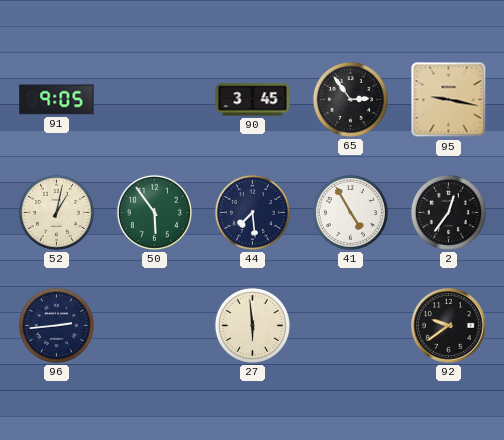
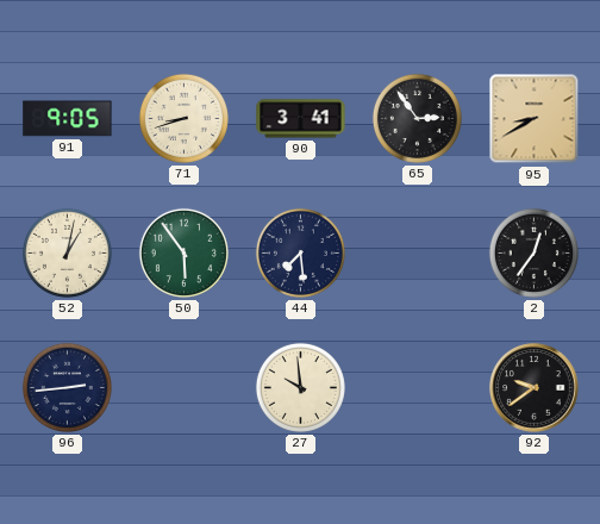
71: none -> 8:42 (183, 118)
90: 3:45 -> 3:41 (301, 119)
95: 9:17 -> 8:40 (535, 119)
41: 4:55 -> none (350, 212)
27: 5:59 -> 9:59 (300, 387)
